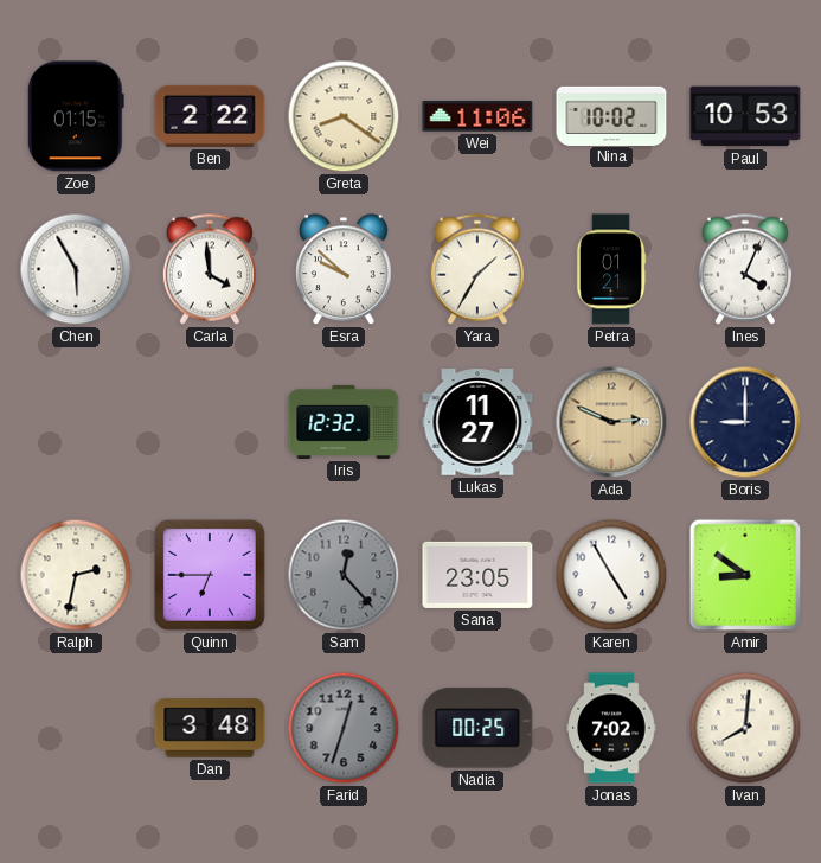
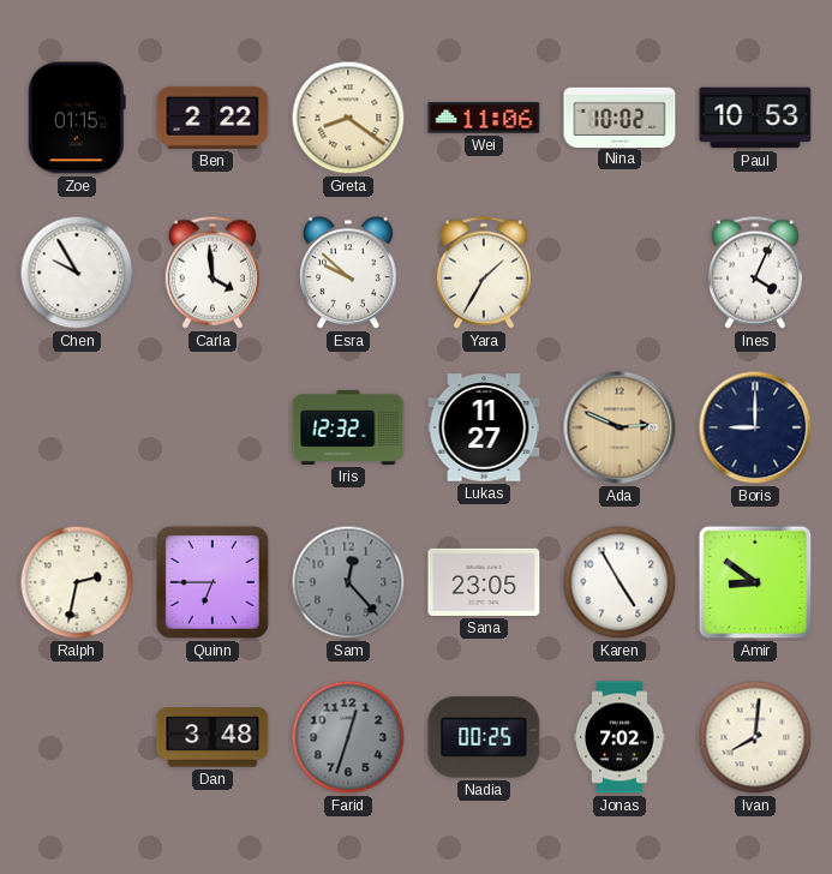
Chen: 5:55 -> 9:55 (77, 273)
Petra: 01:21 -> none (611, 269)
